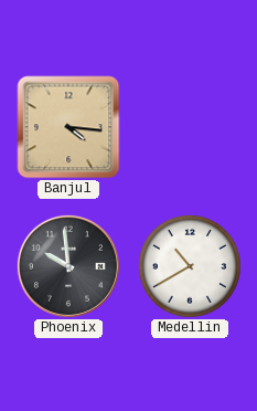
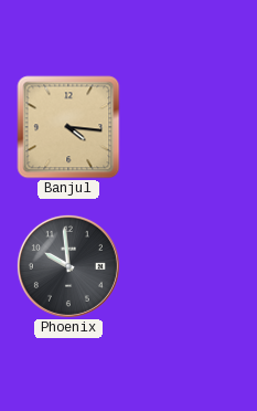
Medellin: 10:40 -> none (190, 266)
